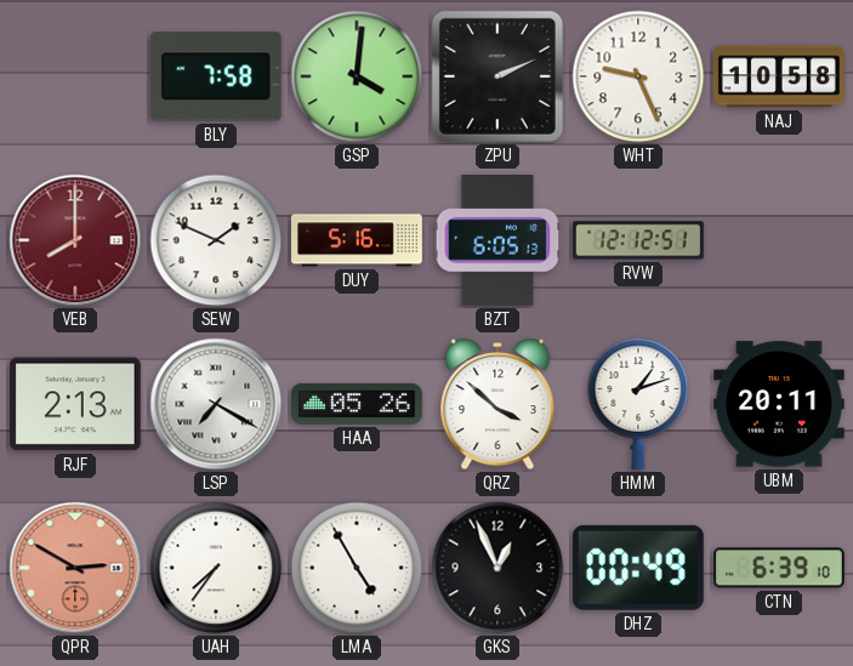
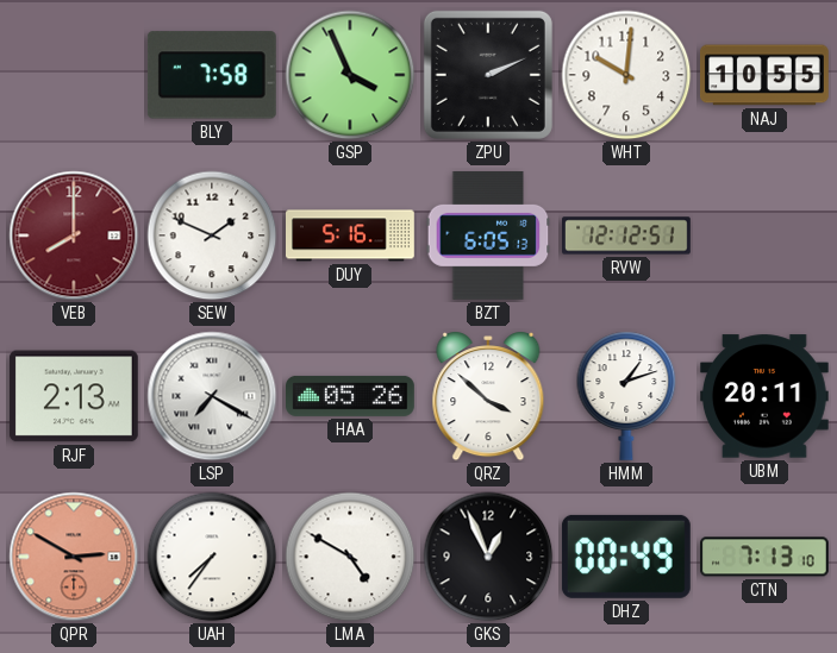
GSP: 4:01 -> 3:56 (350, 75)
WHT: 9:26 -> 10:01 (626, 75)
NAJ: 10:58 -> 10:55 (764, 75)
LMA: 4:55 -> 4:50 (350, 557)
CTN: 6:39 -> 7:13 (766, 557)
